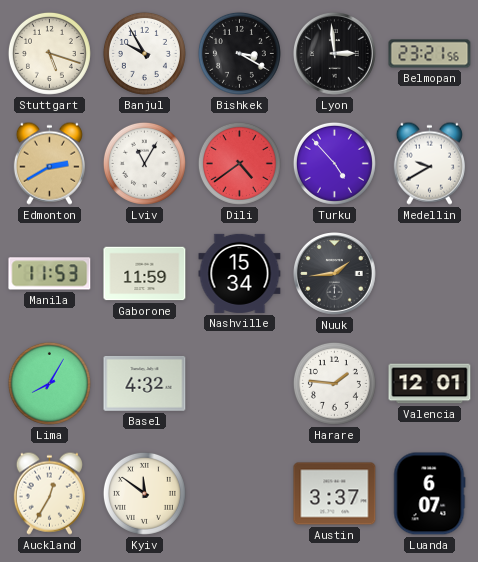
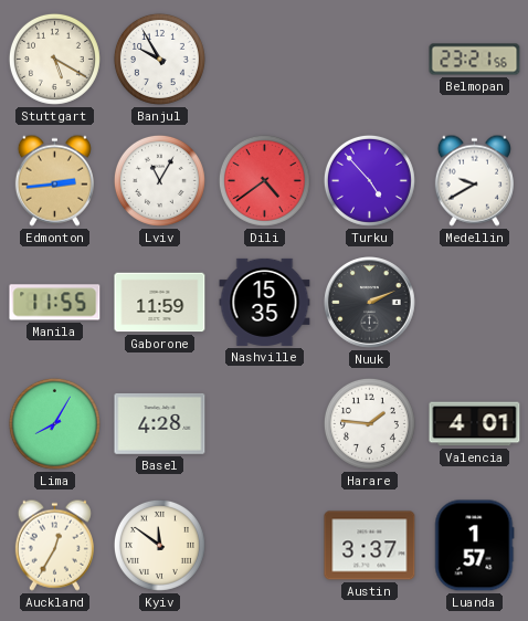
Stuttgart: 5:18 -> 5:20 (54, 59)
Bishkek: 3:20 -> none (239, 53)
Lyon: 2:59 -> none (335, 54)
Edmonton: 2:40 -> 2:44 (54, 180)
Manila: 11:53 -> 11:55 (55, 303)
Nashville: 15:34 -> 15:35 (265, 302)
Nuuk: 1:44 -> 2:11 (370, 303)
Basel: 4:32 -> 4:28 (160, 423)
Valencia: 12:01 -> 4:01 (475, 424)
Luanda: 6:07 -> 1:57 (474, 546)
